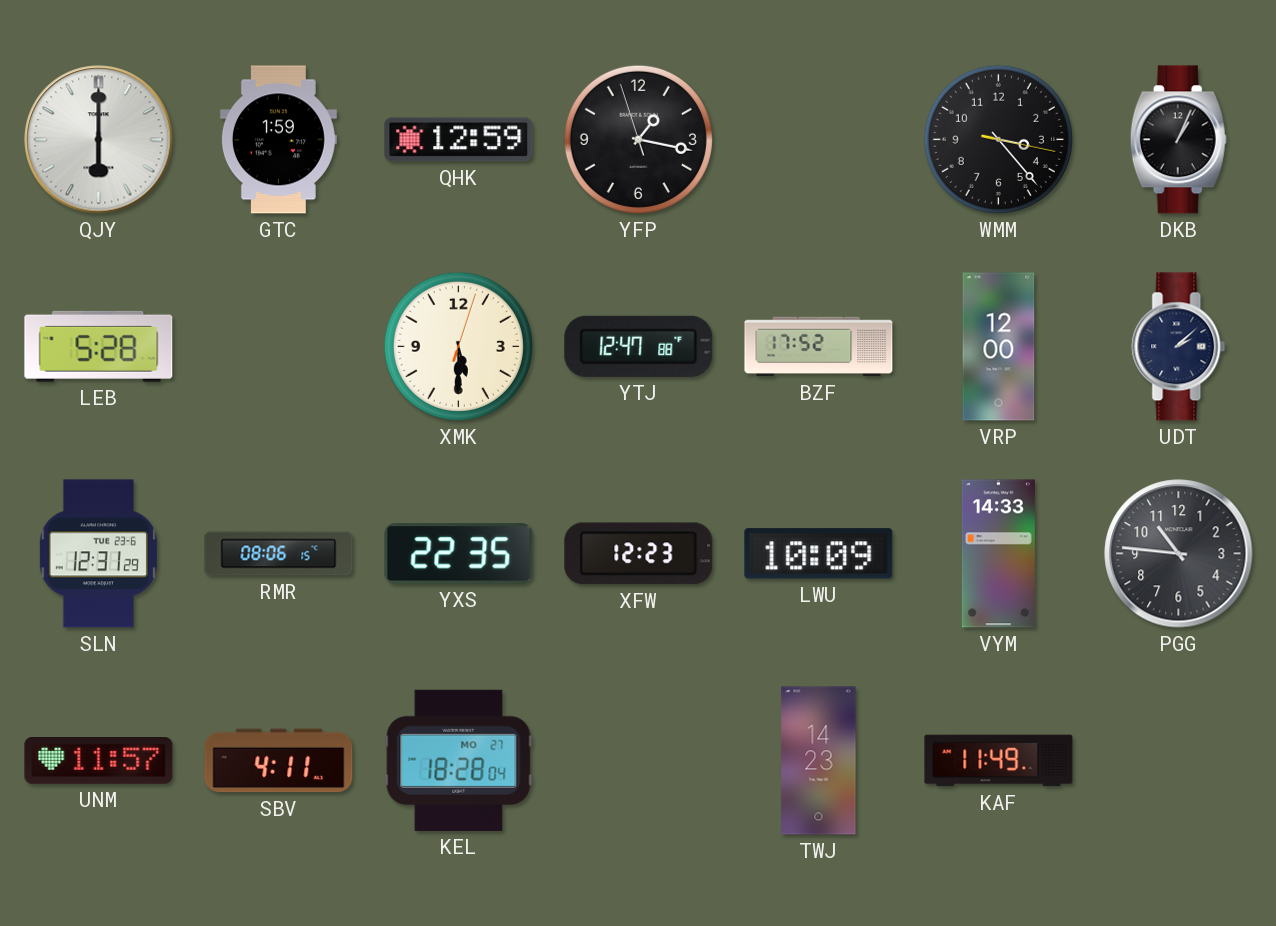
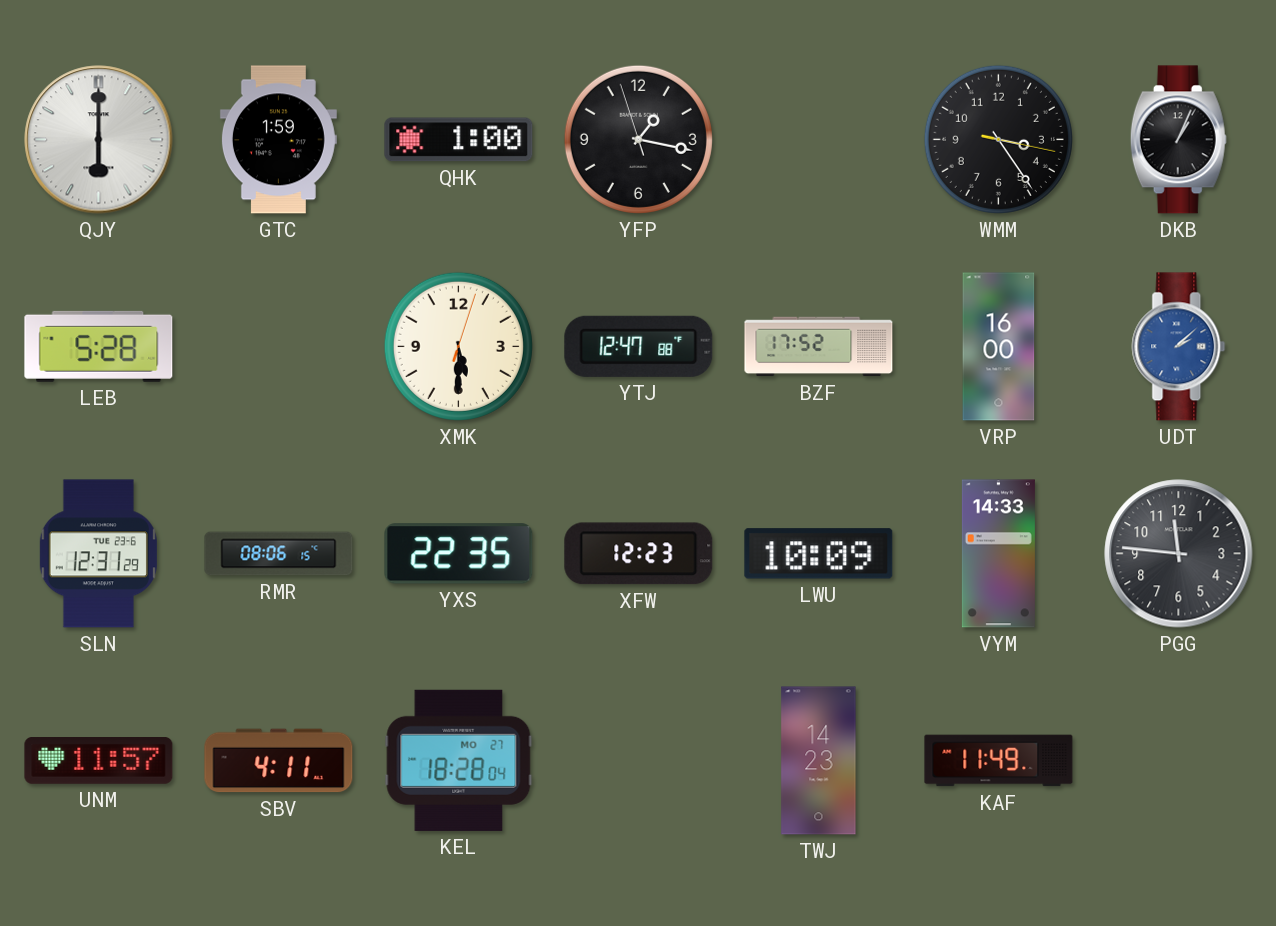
QHK: 12:59 -> 1:00 (459, 140)
WMM: 3:23 -> 3:24 (998, 139)
VRP: 12:00 -> 16:00 (999, 347)
UDT dial: navy -> blue (1179, 347)
PGG: 10:46 -> 11:46 (1179, 554)
